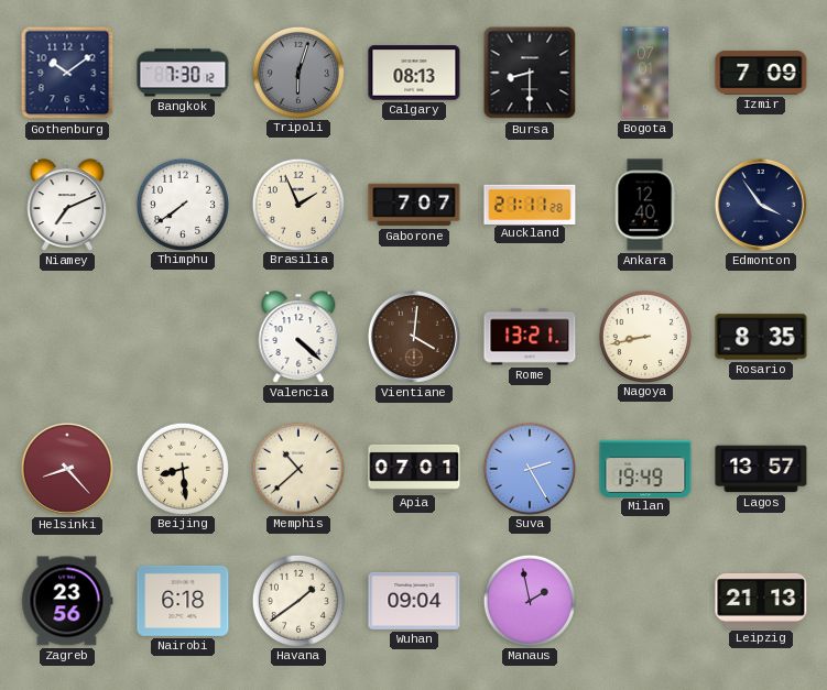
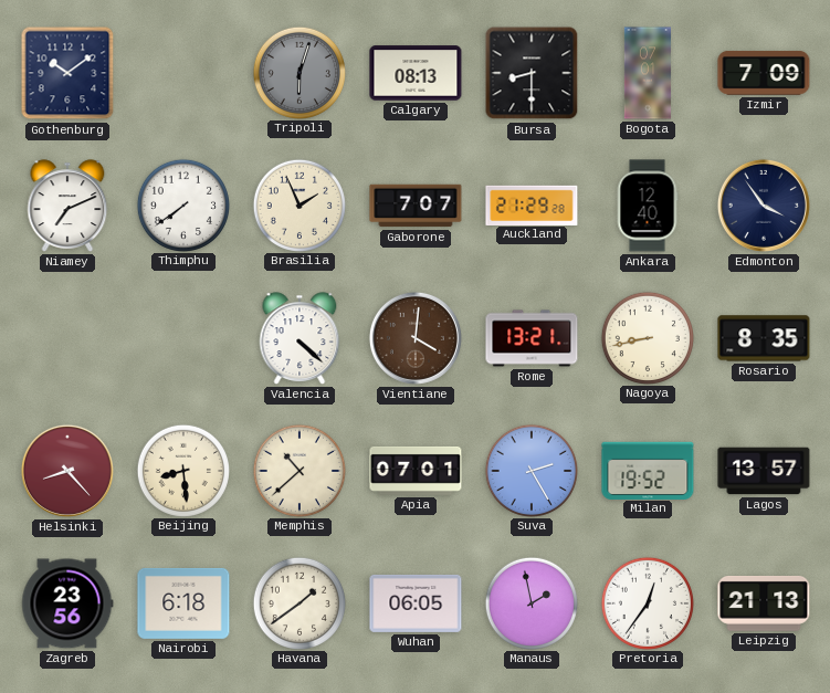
Bangkok: 7:30 -> none (183, 73)
Auckland: 21:11 -> 21:29 (532, 204)
Milan: 19:49 -> 19:52 (648, 470)
Wuhan: 09:04 -> 06:05 (416, 603)
Pretoria: none -> 12:36 (647, 602)
